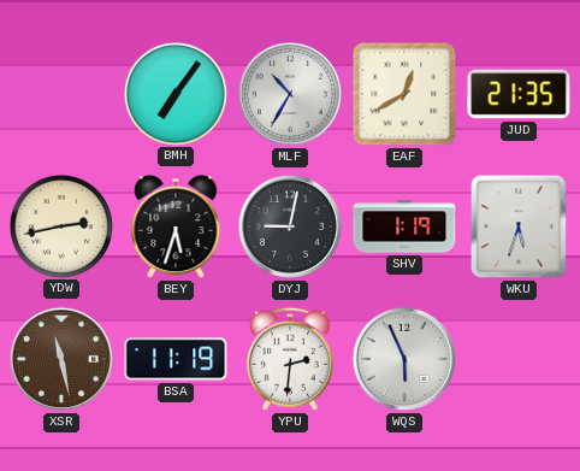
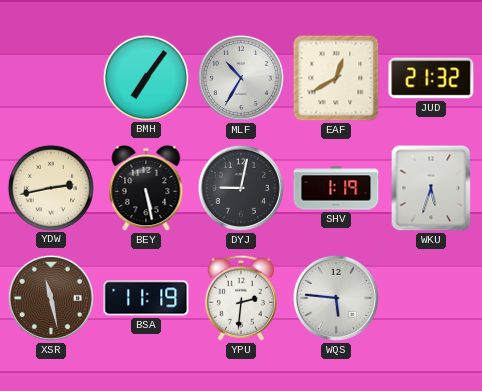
JUD: 21:35 -> 21:32 (431, 78)
BEY: 5:33 -> 5:28 (146, 188)
WQS: 5:56 -> 5:46 (336, 298)
